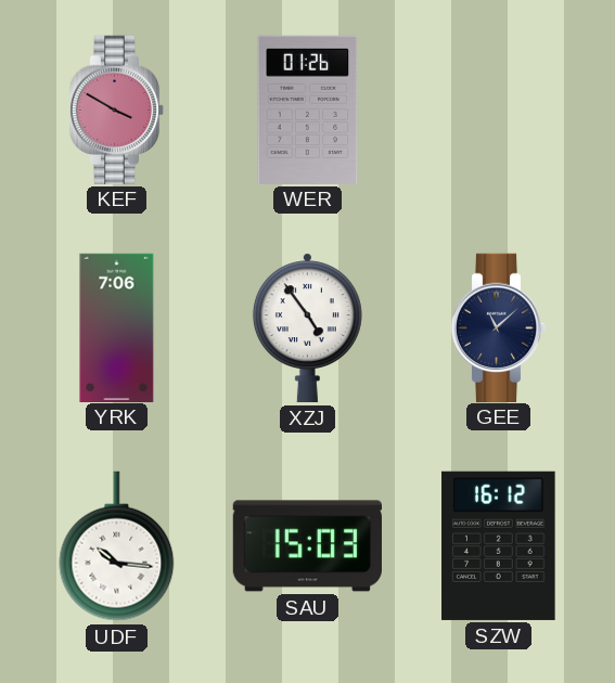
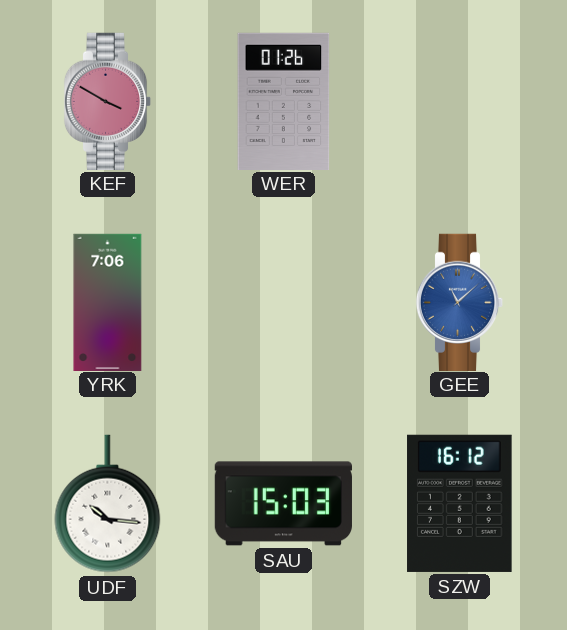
XZJ: 4:54 -> none (307, 327)
GEE dial: navy -> blue (460, 302)
